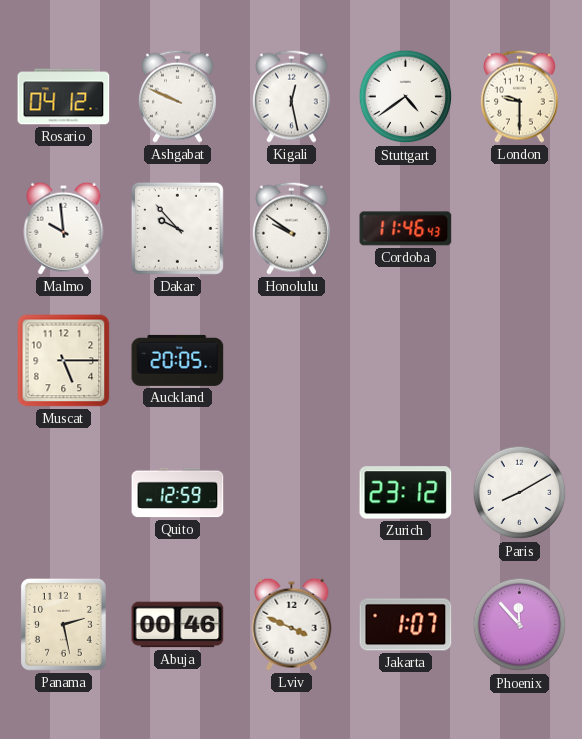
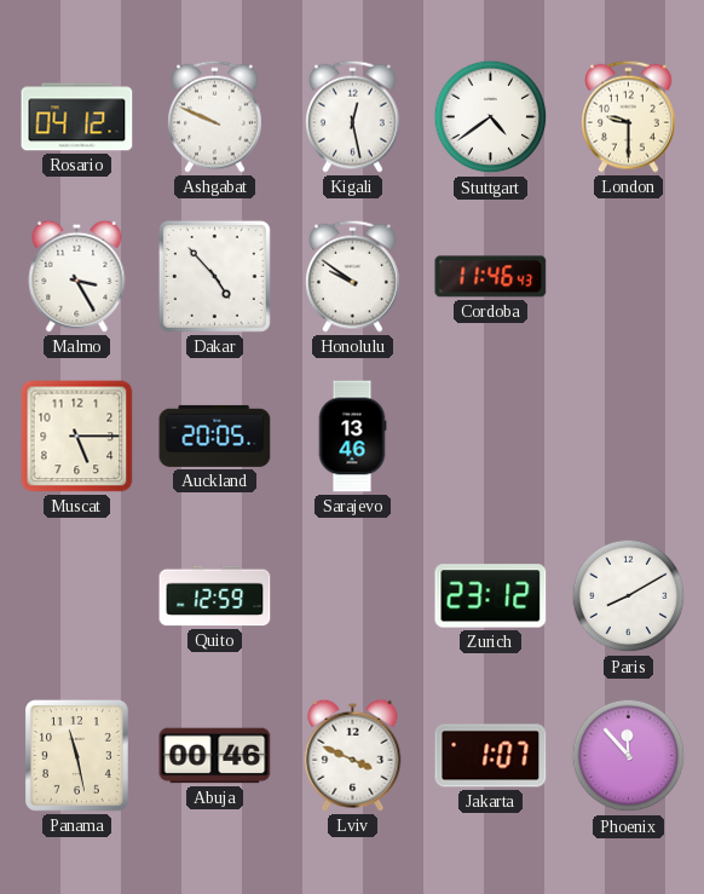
Malmo: 9:59 -> 3:25 (77, 276)
Dakar: 9:53 -> 4:53 (214, 276)
Sarajevo: none -> 13:46 (352, 437)
Panama: 2:28 -> 11:28 (76, 755)
